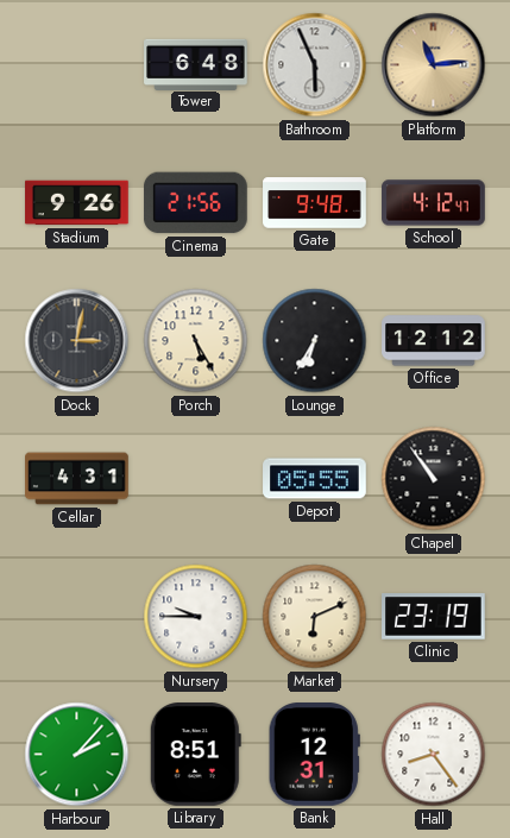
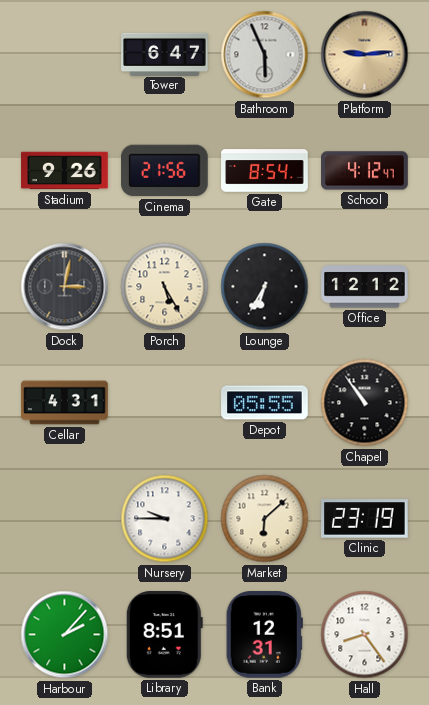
Tower: 6:48 -> 6:47 (165, 54)
Platform: 11:14 -> 9:14 (365, 55)
Gate: 9:48 -> 8:54 (265, 171)
Market: 6:11 -> 6:08 (265, 519)
